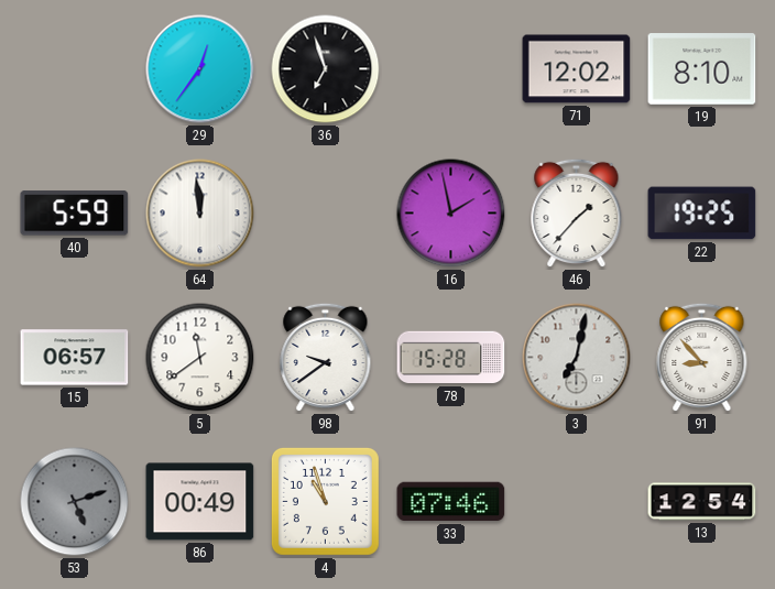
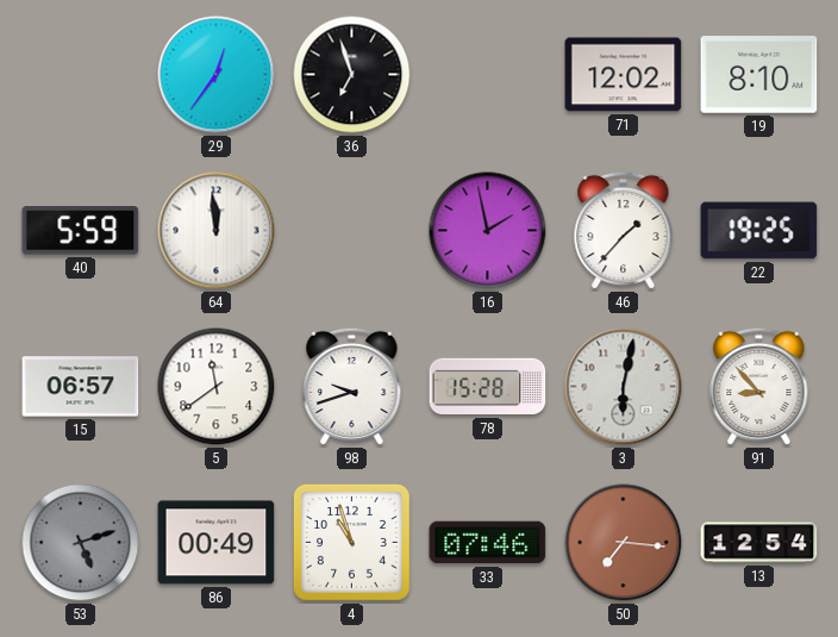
98: 9:39 -> 9:42 (352, 387)
3: 7:02 -> 6:02 (624, 387)
50: none -> 7:16 (624, 543)
